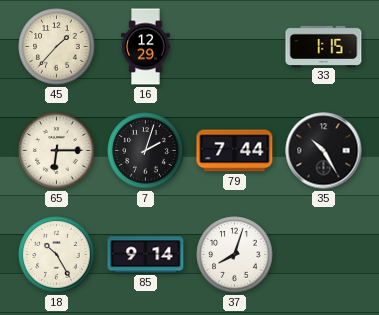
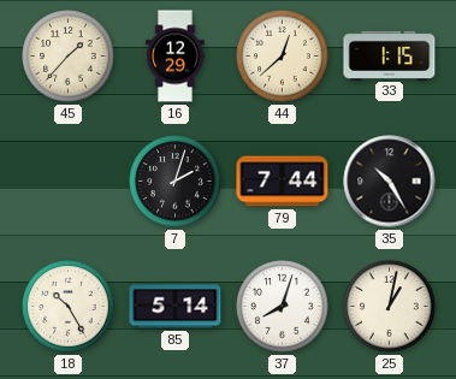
44: none -> 12:38 (283, 57)
65: 6:15 -> none (57, 151)
85: 9:14 -> 5:14 (176, 307)
25: none -> 1:02 (390, 307)
